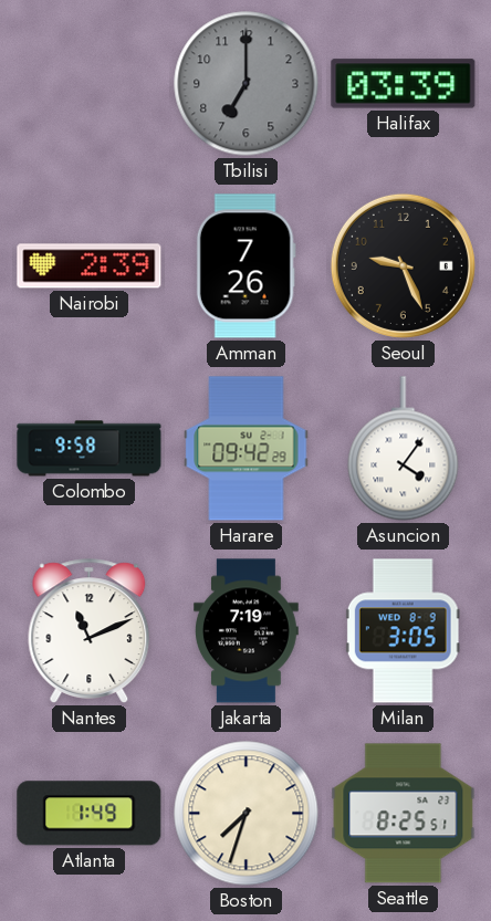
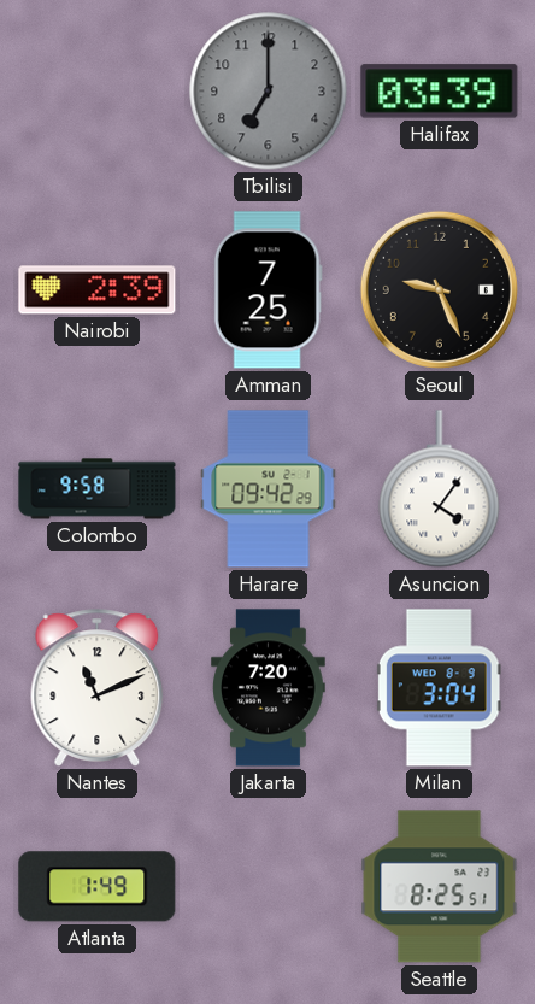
Amman: 7:26 -> 7:25 (267, 290)
Jakarta: 7:19 -> 7:20 (269, 688)
Milan: 3:05 -> 3:04 (439, 688)
Boston: 7:33 -> none (247, 814)
